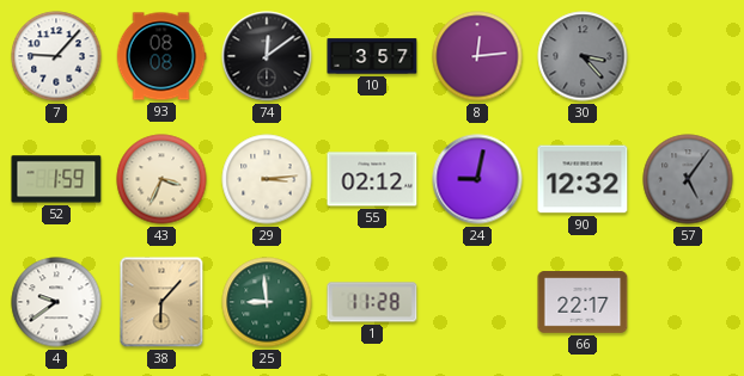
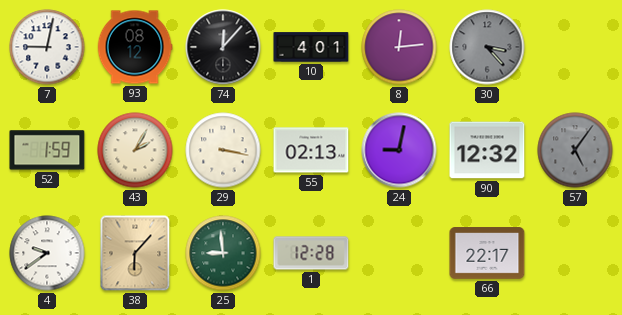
7: 9:07 -> 9:02 (47, 47)
93: 08:08 -> 08:12 (135, 47)
74: 12:09 -> 12:07 (223, 47)
10: 3:57 -> 4:01 (311, 47)
43: 3:34 -> 2:05 (135, 150)
29: 3:14 -> 3:17 (223, 150)
55: 02:12 -> 02:13 (311, 150)
1: 11:28 -> 12:28 (311, 253)
